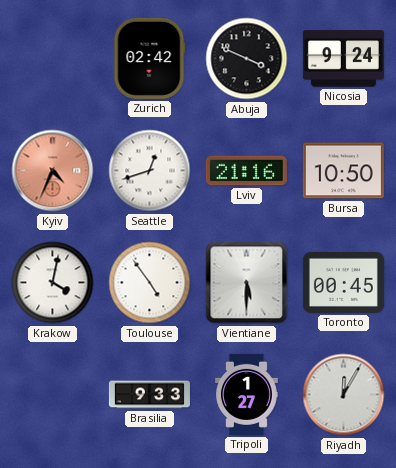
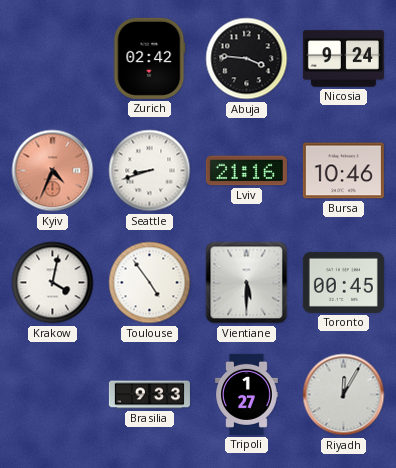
Abuja: 3:49 -> 3:46 (247, 59)
Seattle: 12:42 -> 8:42 (150, 171)
Bursa: 10:50 -> 10:46 (343, 171)
